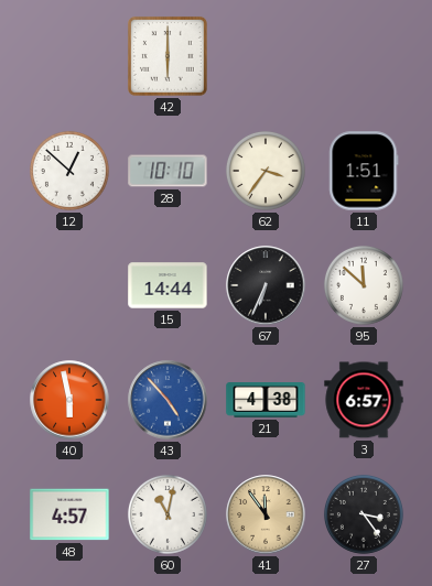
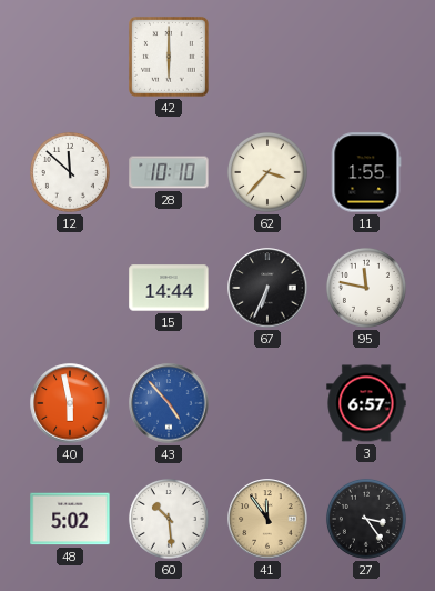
12: 12:52 -> 11:52 (70, 172)
62: 3:36 -> 3:37 (267, 172)
11: 1:51 -> 1:55 (366, 172)
95: 11:52 -> 11:47 (366, 288)
21: 4:38 -> none (266, 401)
48: 4:57 -> 5:02 (70, 519)
60: 11:02 -> 10:29 (169, 519)
